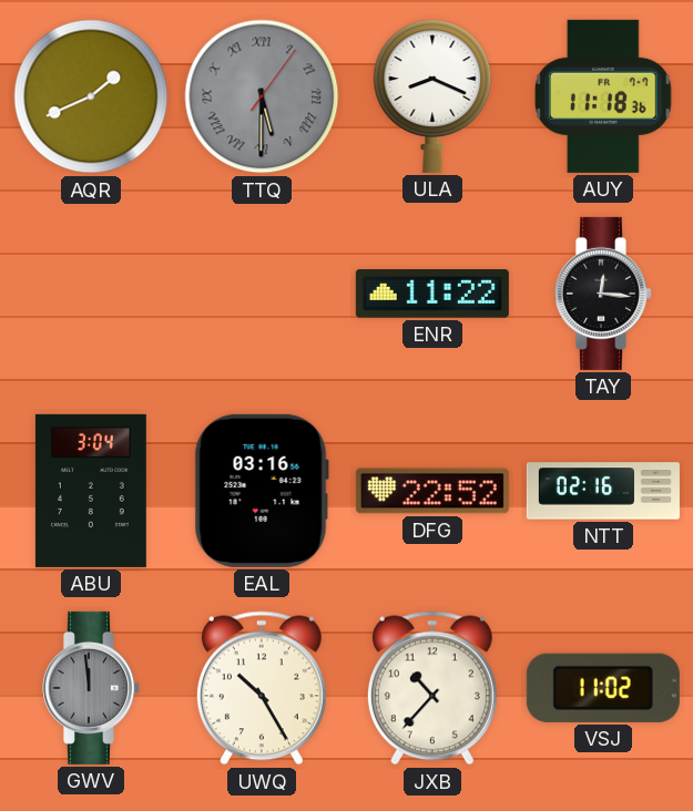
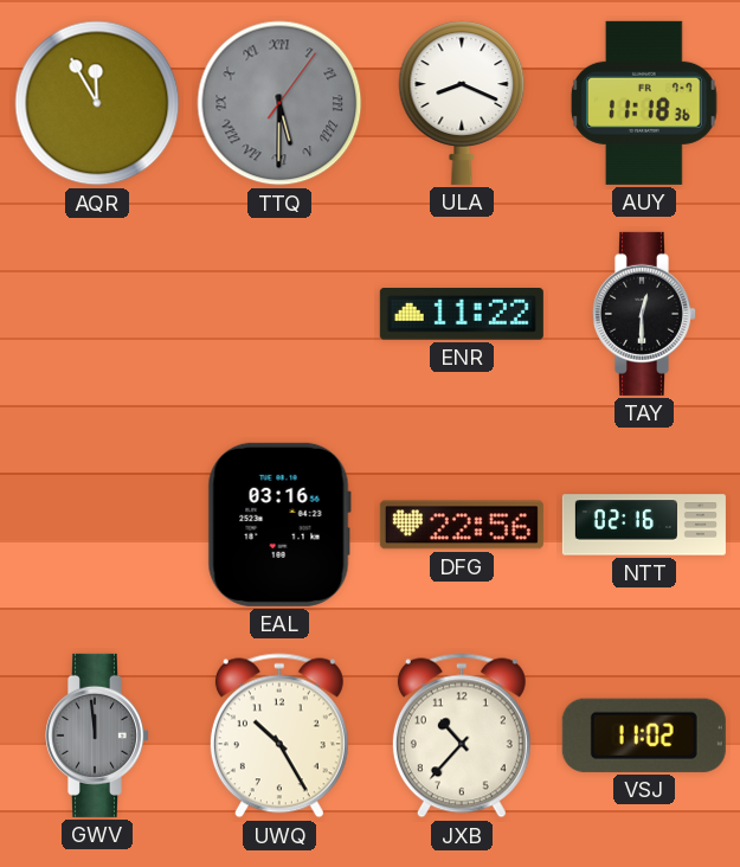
AQR: 1:41 -> 11:55 (97, 103)
TAY: 12:16 -> 12:30 (643, 314)
ABU: 3:04 -> none (91, 491)
DFG: 22:52 -> 22:56 (462, 525)
